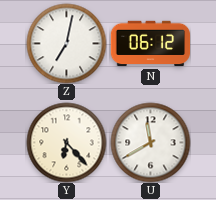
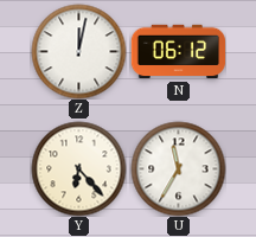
Z: 7:02 -> 12:02 (78, 51)
U: 11:40 -> 11:35 (178, 168)
